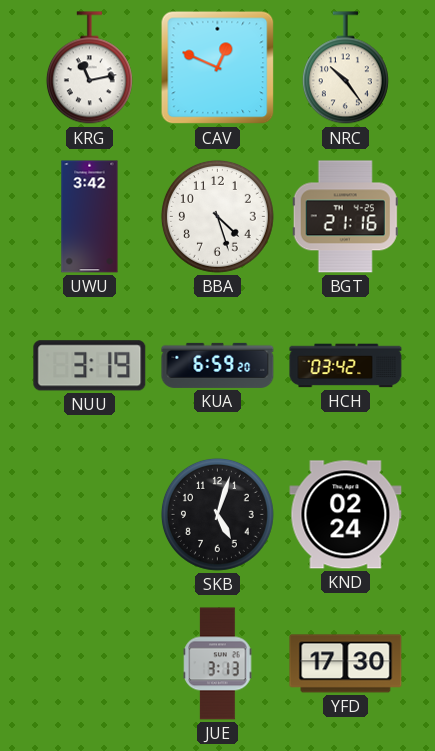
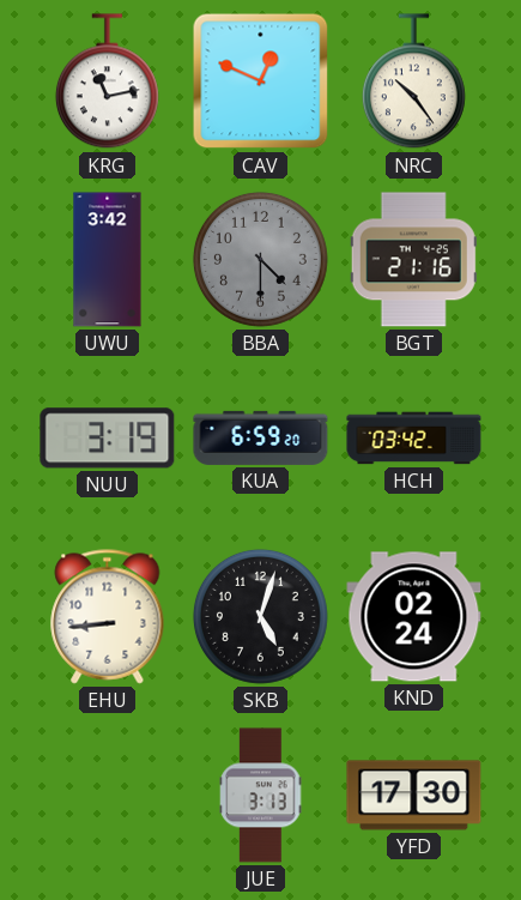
BBA: 4:27 -> 4:30 (260, 259)
BBA dial: white -> grey (260, 259)
EHU: none -> 8:44 (108, 617)
